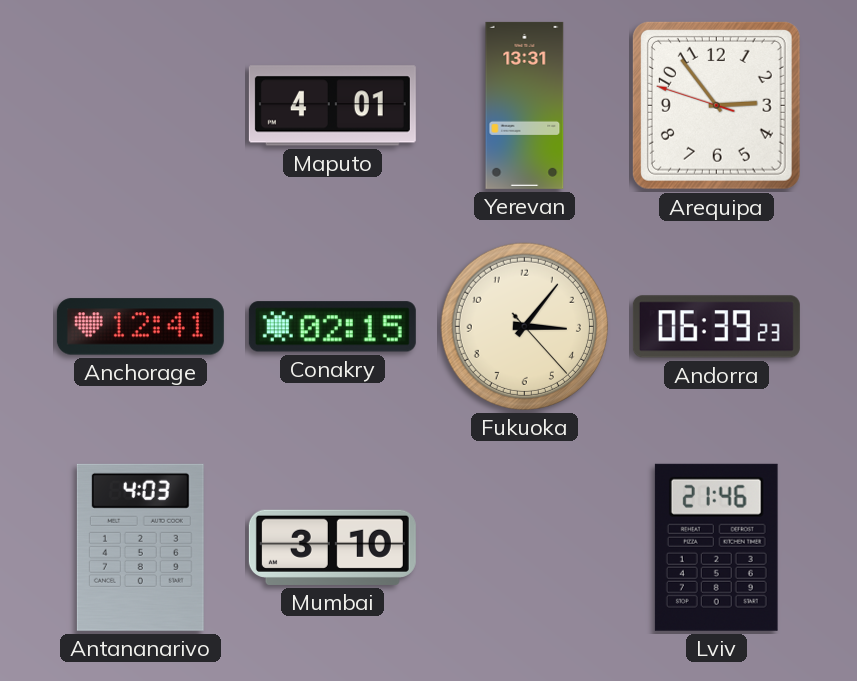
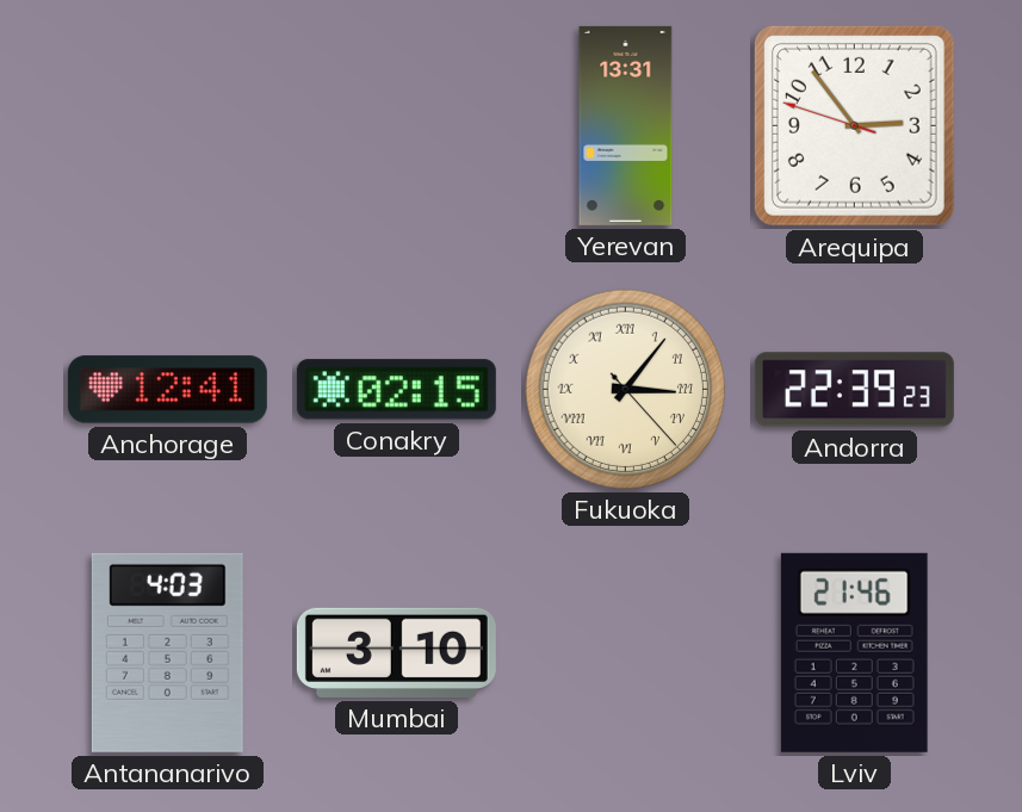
Maputo: 4:01 -> none (332, 106)
Fukuoka numerals: Arabic -> Roman (625, 389)
Andorra: 06:39 -> 22:39 (854, 390)
